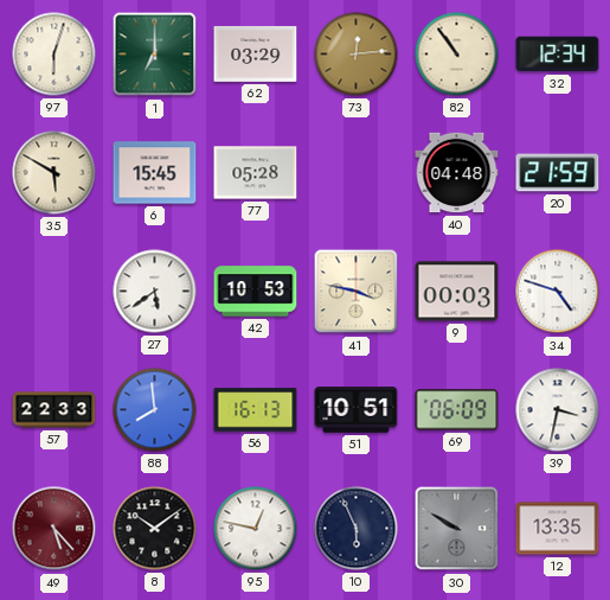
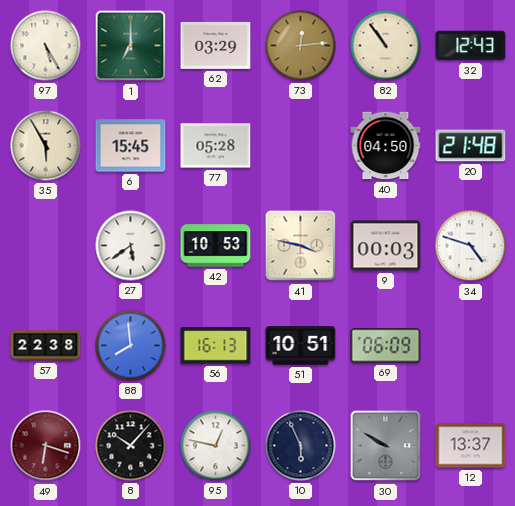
97: 6:03 -> 5:25 (46, 46)
32: 12:34 -> 12:43 (471, 46)
35: 5:50 -> 5:55 (46, 146)
40: 04:48 -> 04:50 (386, 146)
20: 21:59 -> 21:48 (471, 146)
57: 22:33 -> 22:38 (46, 346)
39: 3:32 -> none (558, 410)
49: 5:23 -> 6:18 (46, 446)
8: 10:09 -> 10:07 (131, 446)
12: 13:35 -> 13:37 (471, 446)
